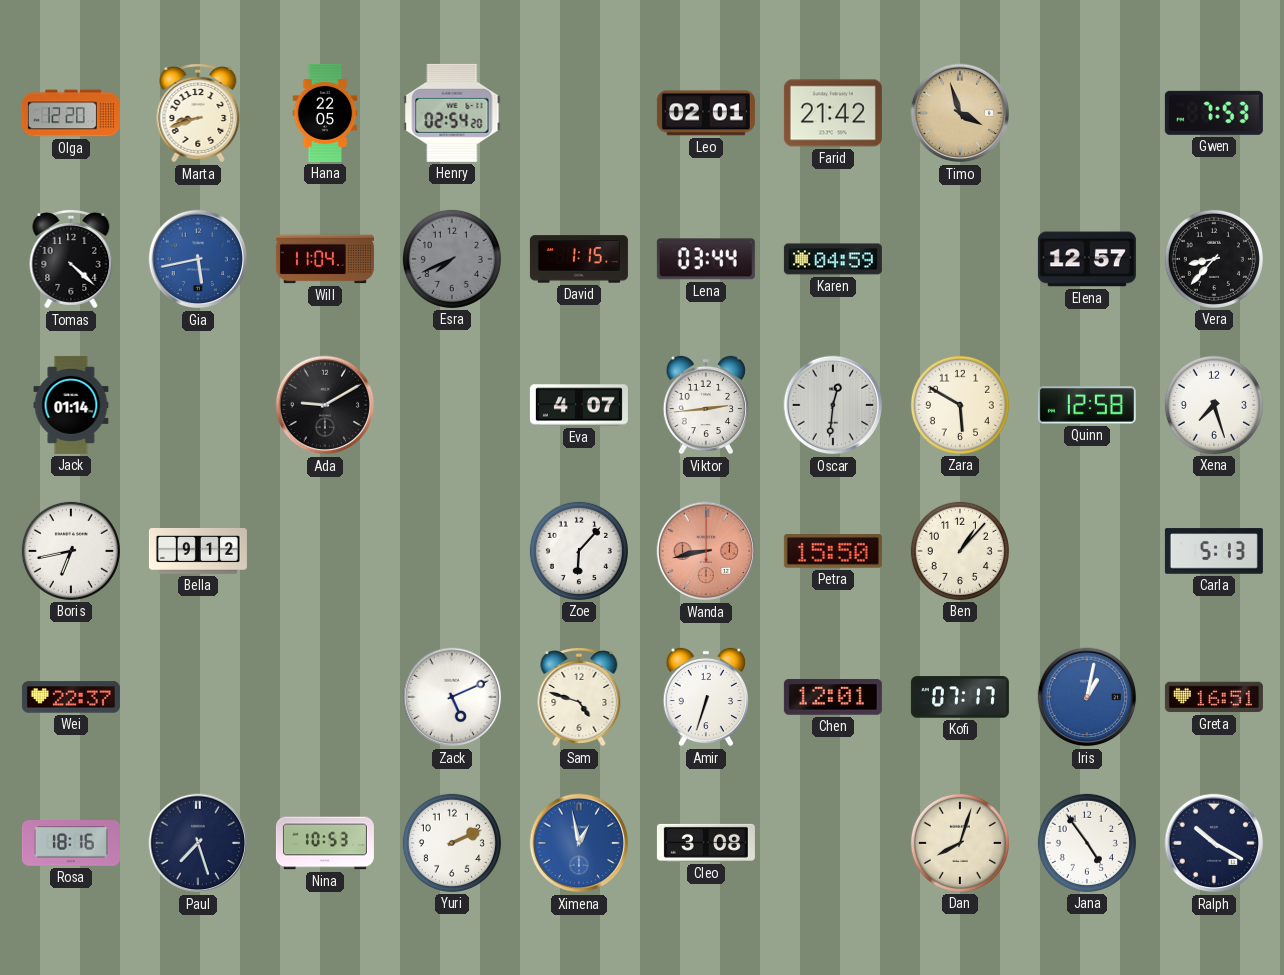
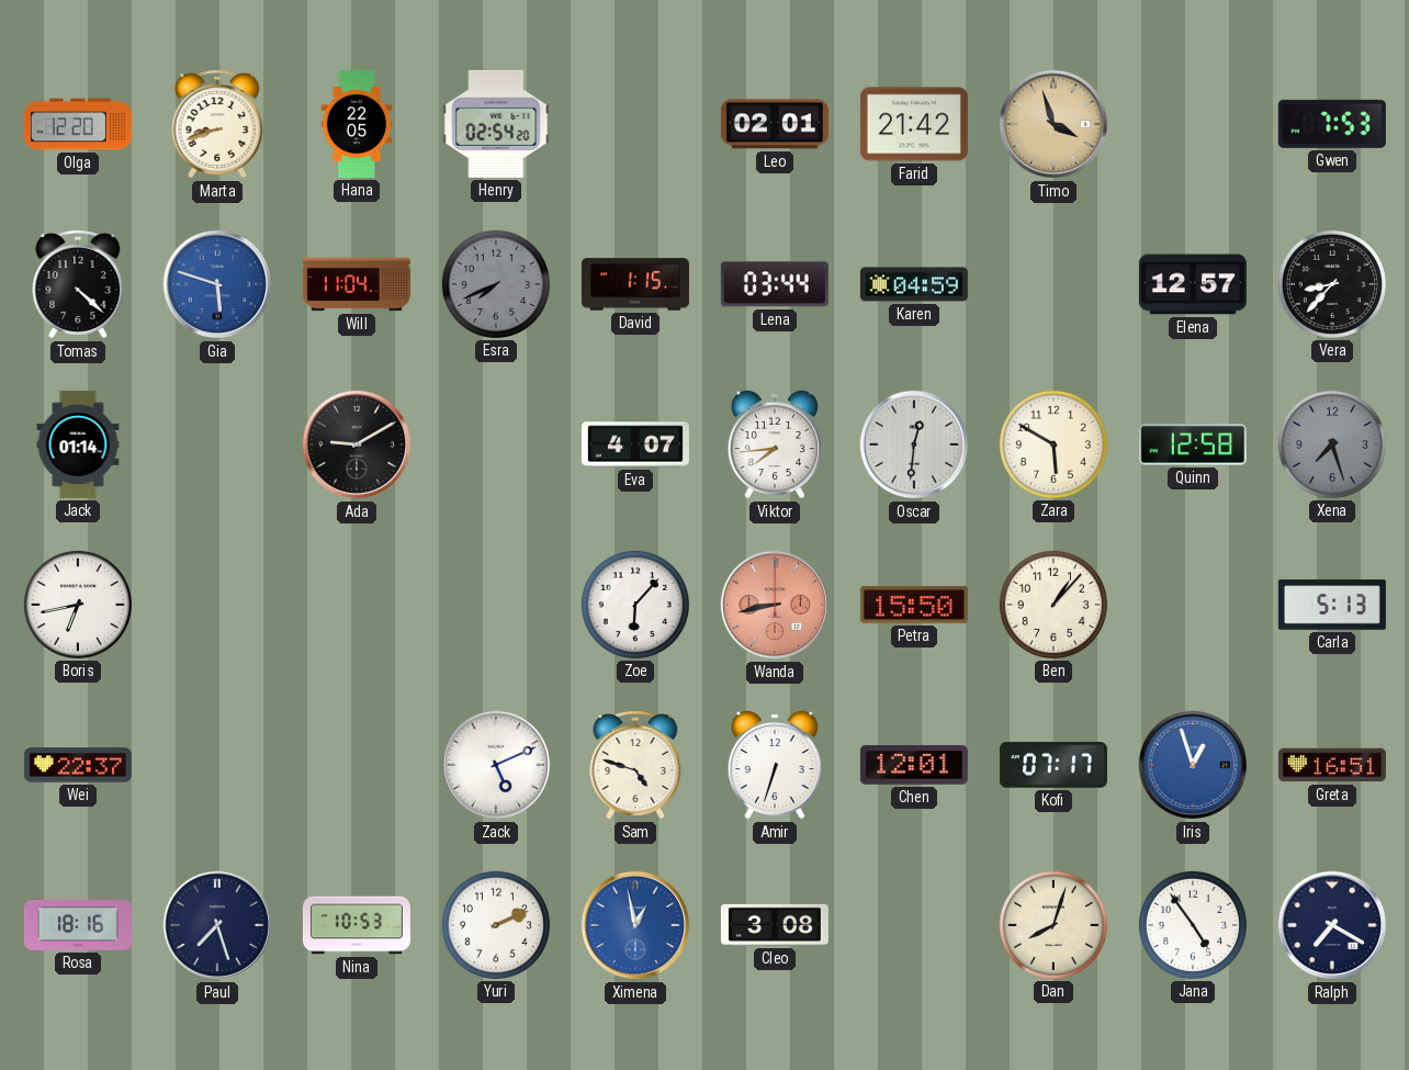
Gia: 5:43 -> 5:48 (217, 284)
Viktor: 2:44 -> 7:44 (775, 444)
Xena dial: white -> grey (1332, 444)
Bella: 9:12 -> none (198, 552)
Iris: 1:02 -> 12:57 (1193, 765)
Ralph: 10:20 -> 7:20 (1332, 925)
